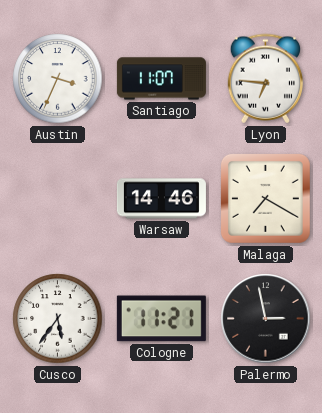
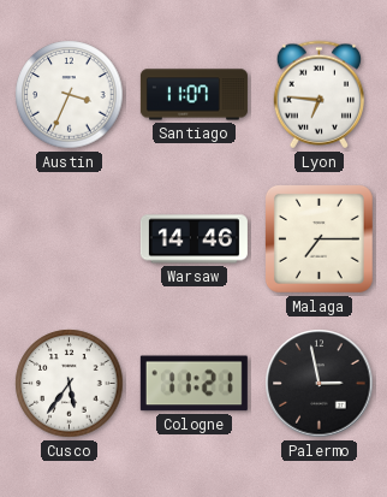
Malaga: 7:20 -> 7:15 (318, 238)
